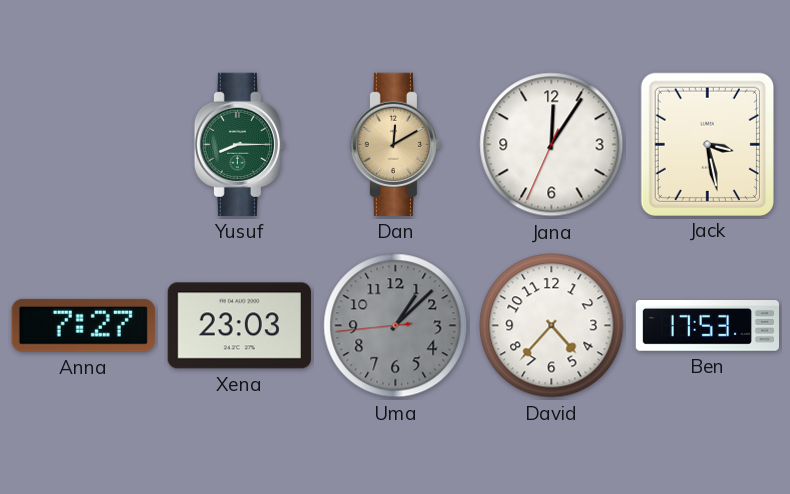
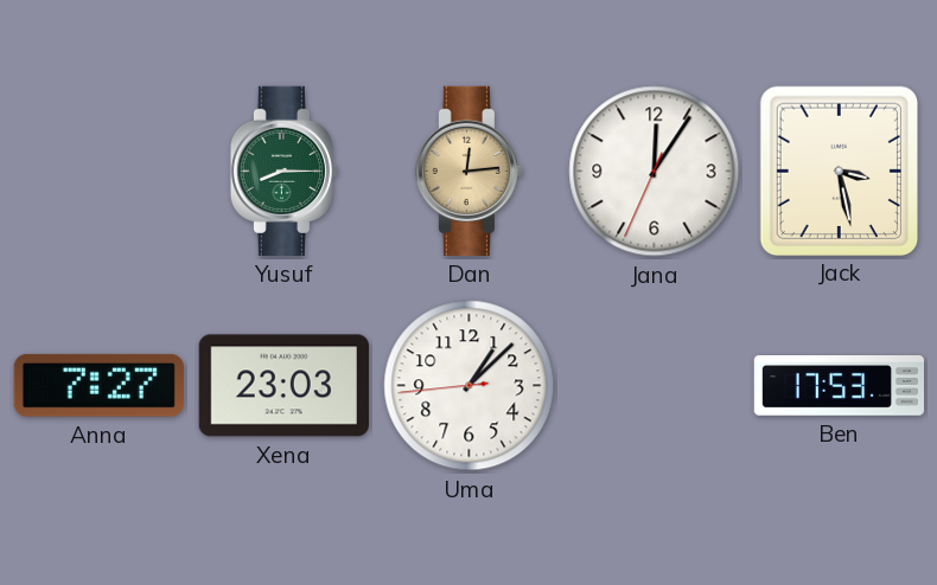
Dan: 12:10 -> 12:14 (469, 171)
Uma dial: grey -> white (470, 386)
David: 4:37 -> none (552, 326)
